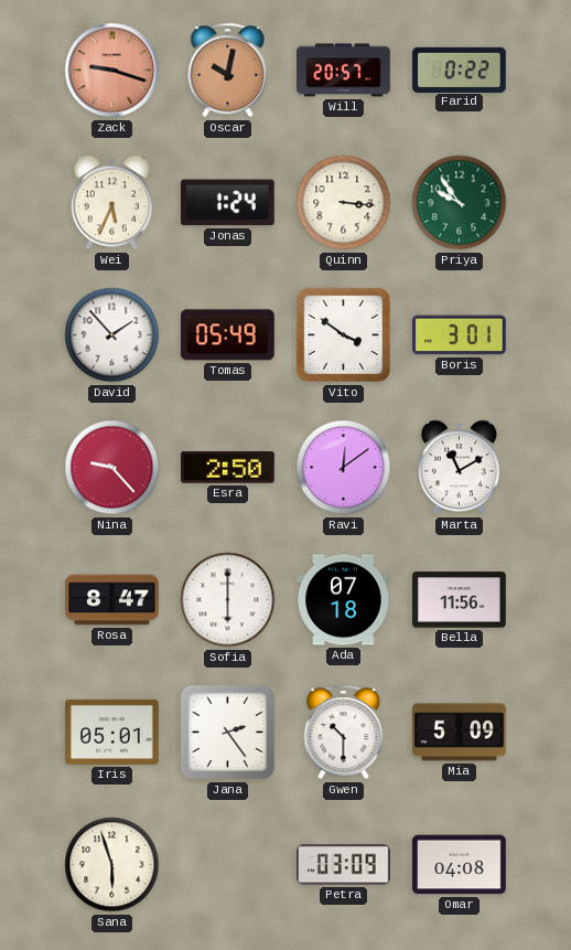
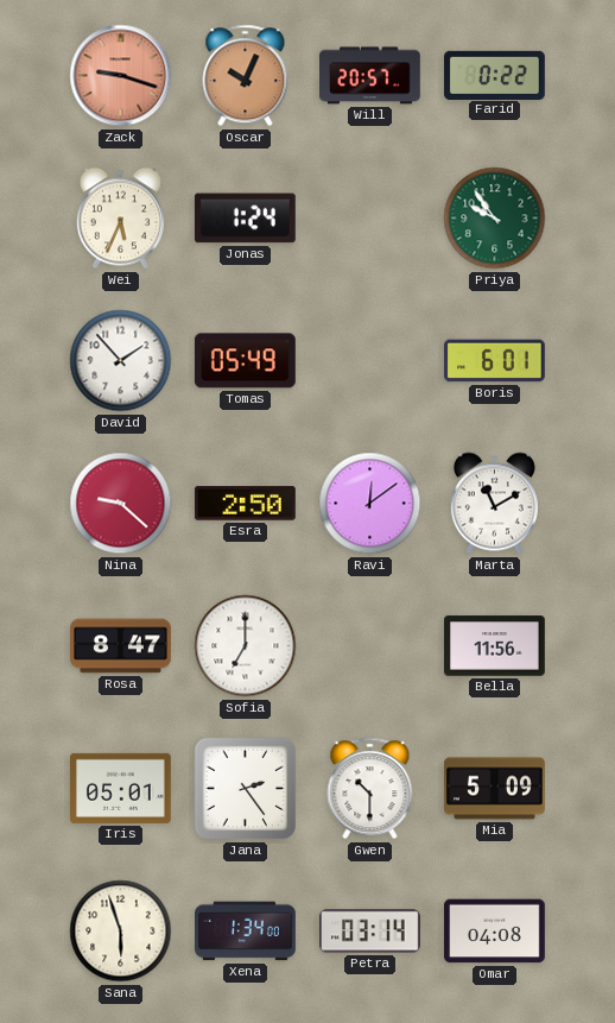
Oscar: 10:02 -> 10:04 (246, 76)
Quinn: 3:16 -> none (344, 203)
Vito: 3:51 -> none (344, 335)
Boris: 3:01 -> 6:01 (495, 361)
Nina: 9:23 -> 9:22 (121, 504)
Sofia: 6:00 -> 7:00 (246, 646)
Ada: 07:18 -> none (344, 600)
Xena: none -> 1:34 (246, 932)
Petra: 03:09 -> 03:14 (370, 932)
